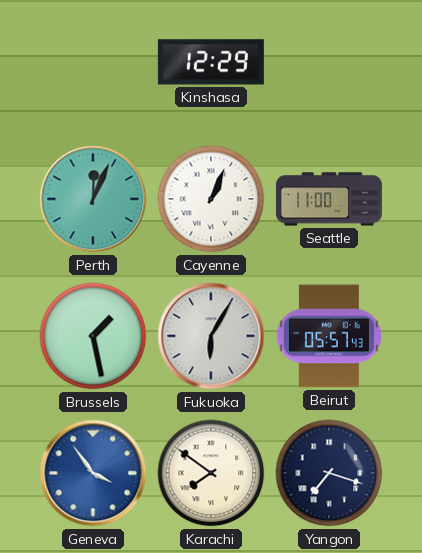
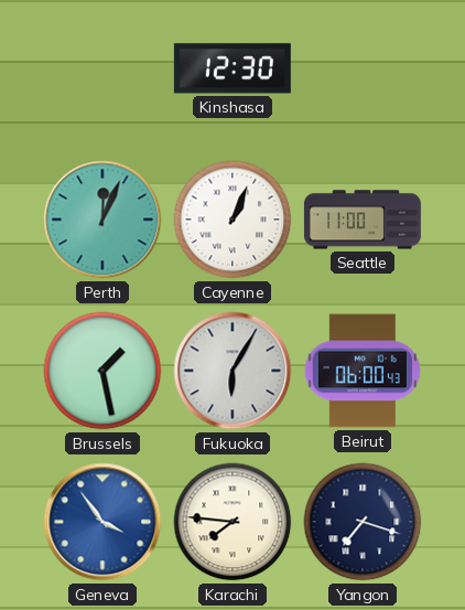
Kinshasa: 12:29 -> 12:30 (233, 68)
Beirut: 05:57 -> 06:00 (363, 371)
Karachi: 7:51 -> 7:46 (233, 522)
